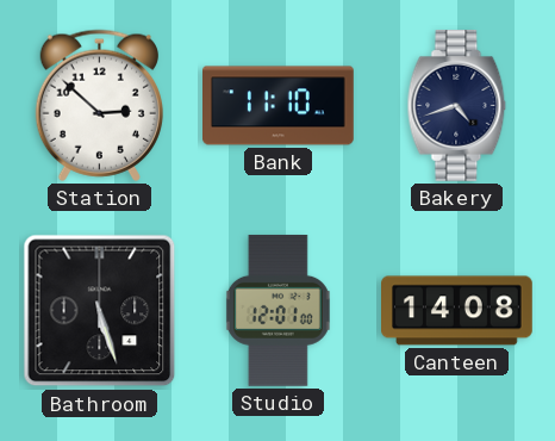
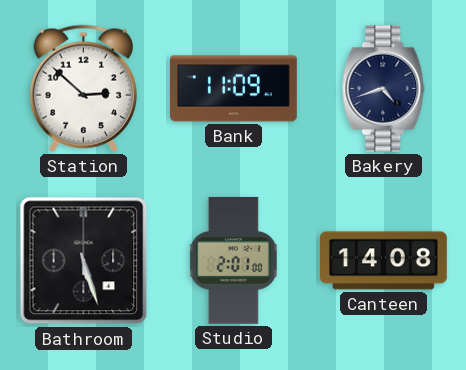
Bank: 11:10 -> 11:09 (234, 89)
Studio: 12:01 -> 2:01 (233, 261)
